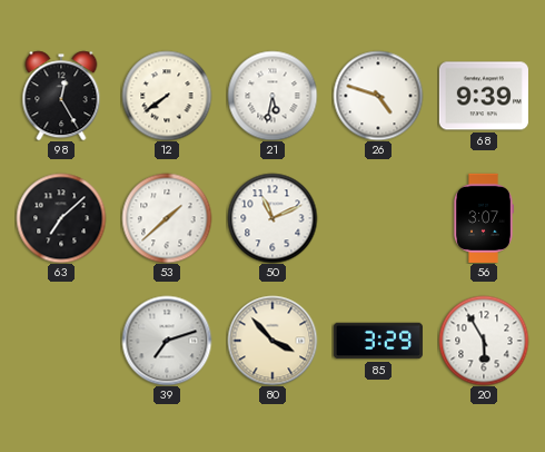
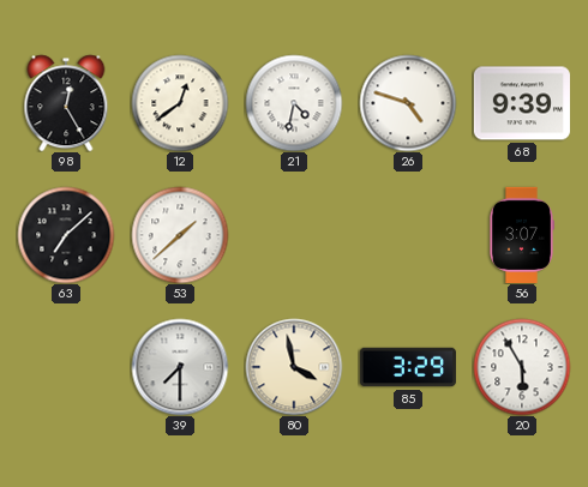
12: 7:39 -> 12:39 (180, 103)
21: 5:32 -> 4:32 (294, 103)
50: 11:11 -> none (272, 218)
39: 7:12 -> 7:30 (180, 367)
80: 3:53 -> 3:58 (294, 367)
